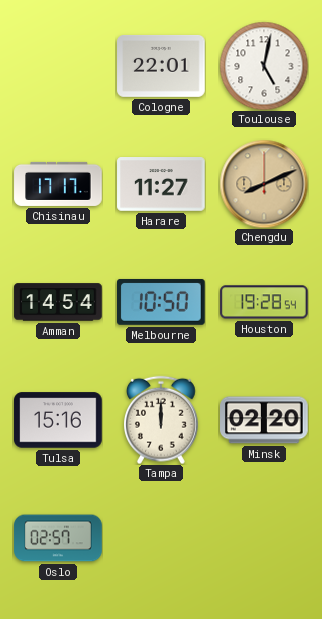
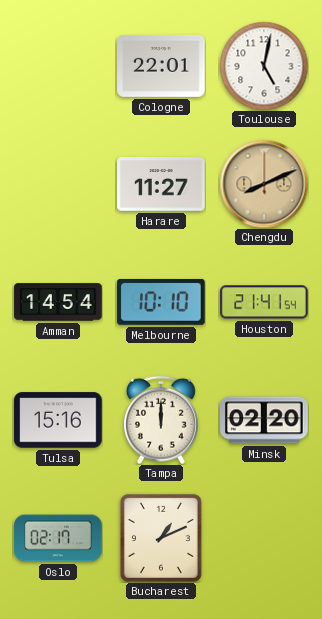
Chisinau: 17:17 -> none (58, 184)
Melbourne: 10:50 -> 10:10 (162, 302)
Houston: 19:28 -> 21:41 (264, 302)
Oslo: 02:57 -> 02:17 (58, 538)
Bucharest: none -> 1:11 (161, 538)
